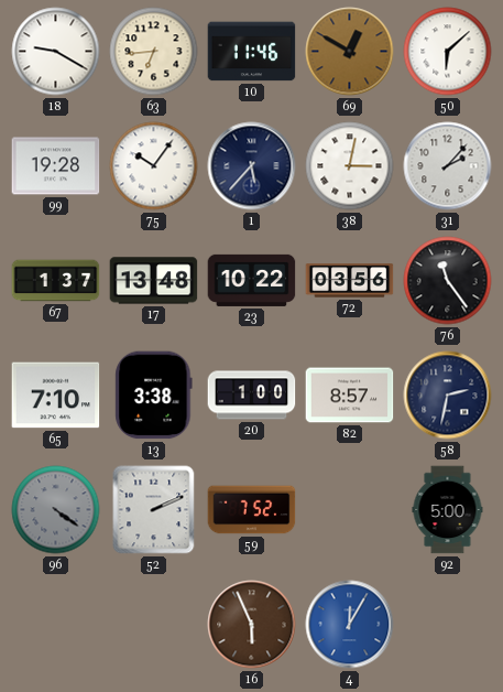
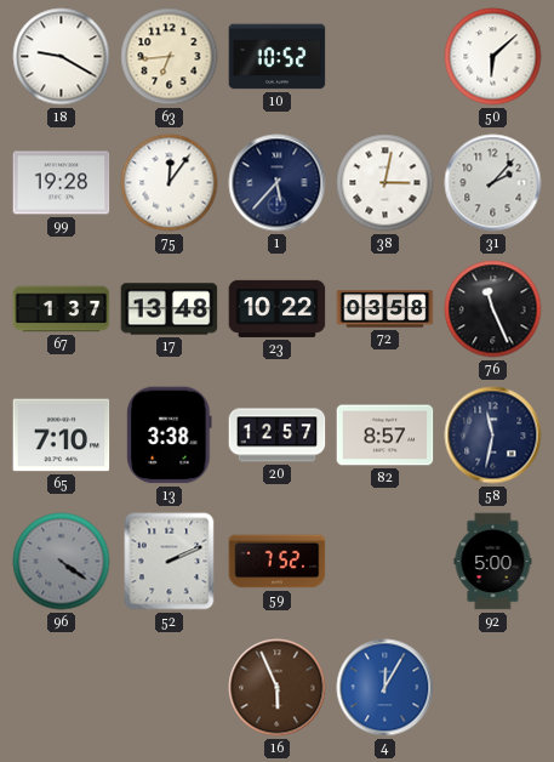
10: 11:46 -> 10:52 (278, 57)
69: 12:50 -> none (350, 52)
75: 10:06 -> 12:06 (170, 183)
72: 03:56 -> 03:58 (385, 309)
76: 11:24 -> 11:26 (493, 309)
20: 1:00 -> 12:57 (278, 436)
58: 2:32 -> 11:32 (493, 436)
